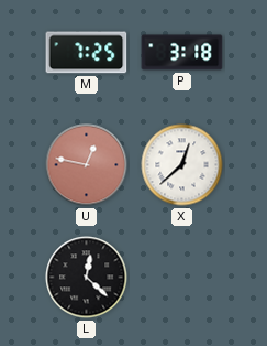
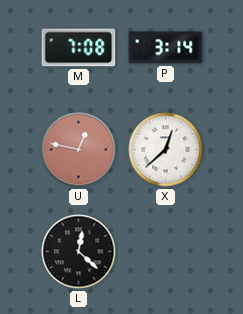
M: 7:25 -> 7:08 (79, 48)
P: 3:18 -> 3:14 (166, 48)
